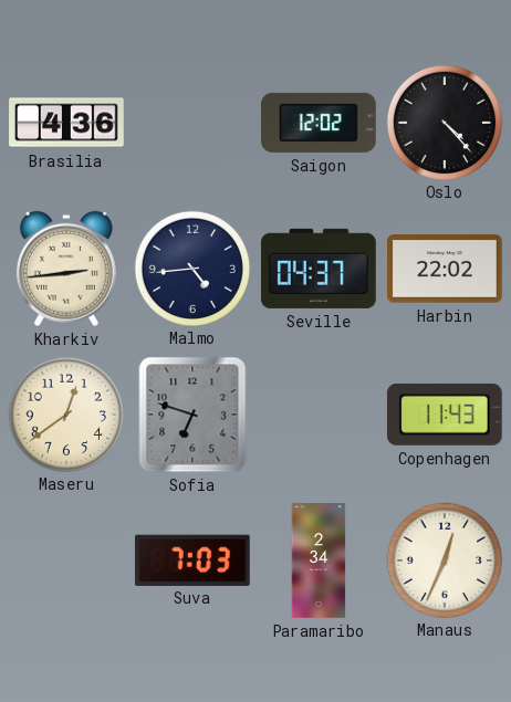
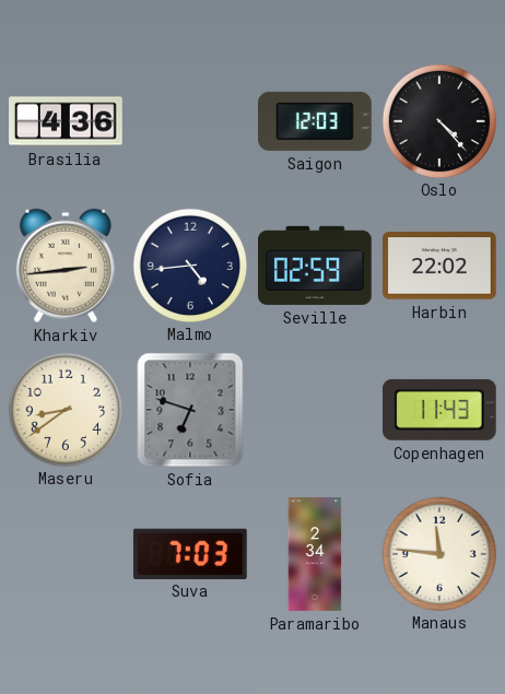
Saigon: 12:02 -> 12:03 (316, 121)
Seville: 04:37 -> 02:59 (316, 266)
Maseru: 12:39 -> 8:39 (64, 409)
Manaus: 12:34 -> 11:46 (438, 553)
